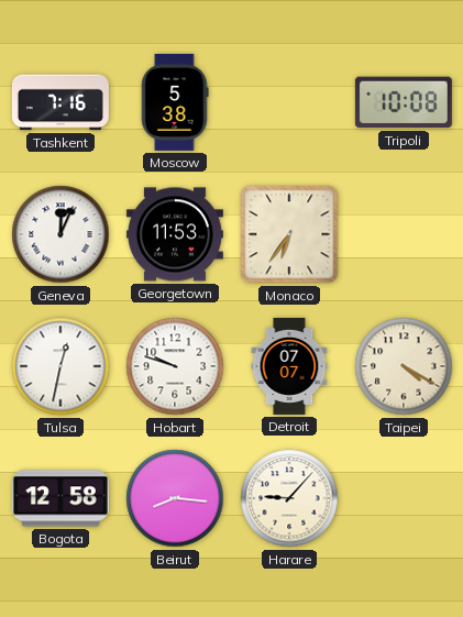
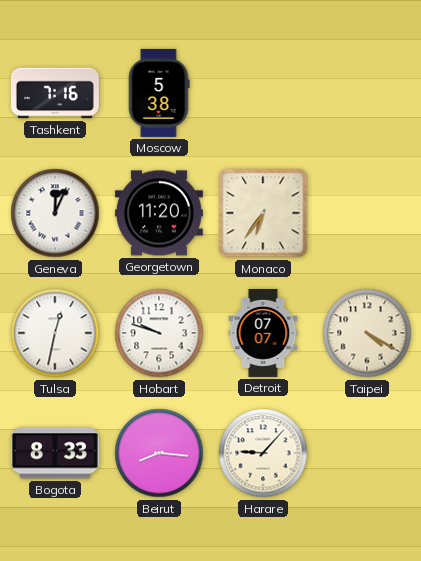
Tripoli: 10:08 -> none (404, 102)
Georgetown: 11:53 -> 11:20 (159, 213)
Bogota: 12:58 -> 8:33 (55, 453)
